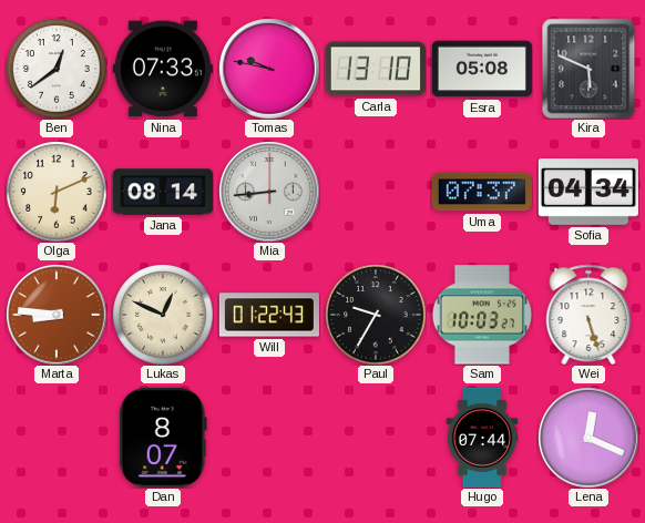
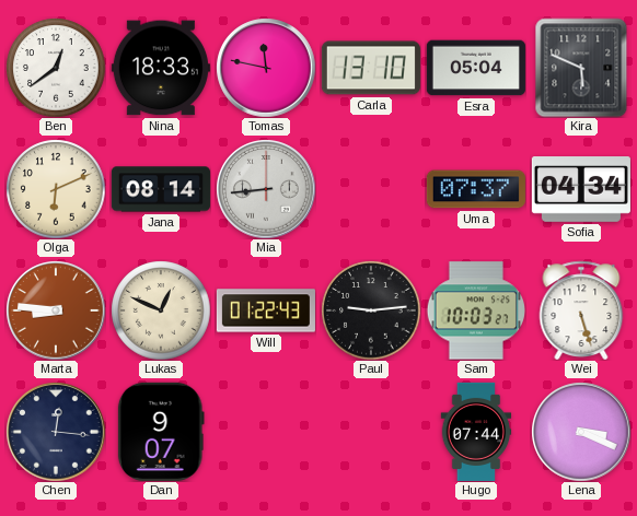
Nina: 07:33 -> 18:33 (161, 68)
Tomas: 9:47 -> 11:47 (266, 68)
Esra: 05:08 -> 05:04 (476, 68)
Paul: 9:35 -> 9:14 (371, 310)
Chen: none -> 12:16 (56, 432)
Dan: 8:07 -> 9:07 (161, 432)
Lena: 12:19 -> 3:19 (581, 432)
